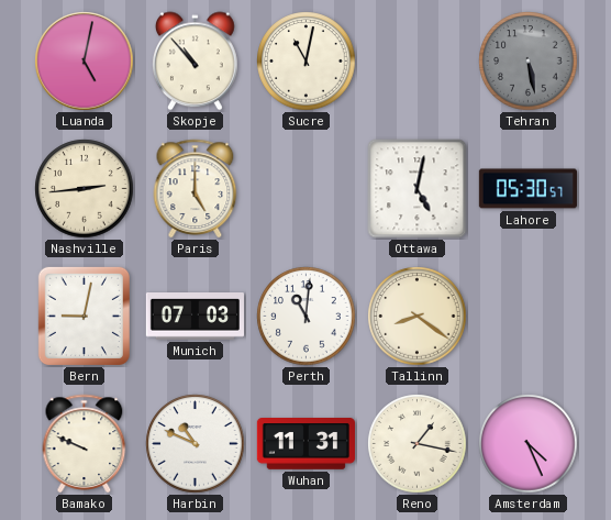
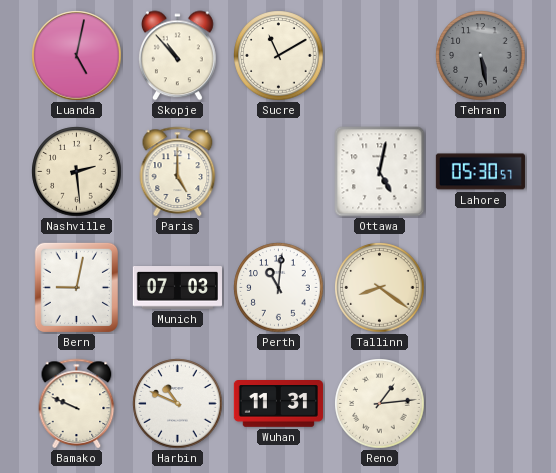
Sucre: 11:02 -> 11:10 (279, 56)
Nashville: 2:44 -> 2:29 (77, 172)
Reno: 1:17 -> 1:14 (380, 404)
Amsterdam: 4:26 -> none (529, 444)
